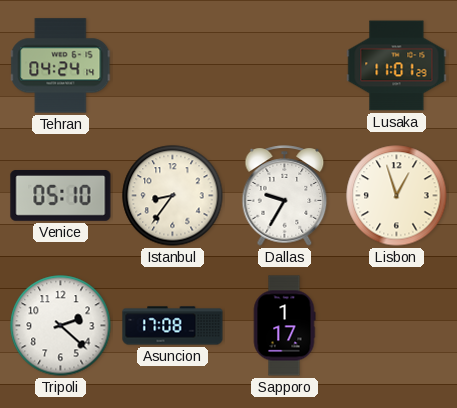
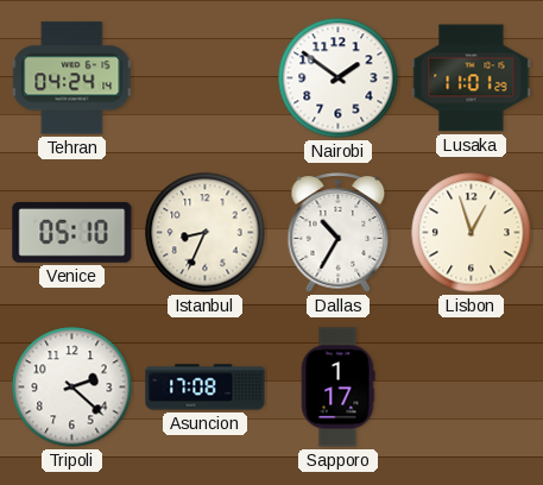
Nairobi: none -> 1:51 (339, 78)
Istanbul: 8:36 -> 8:34 (206, 233)
Dallas: 9:35 -> 10:35 (339, 233)
